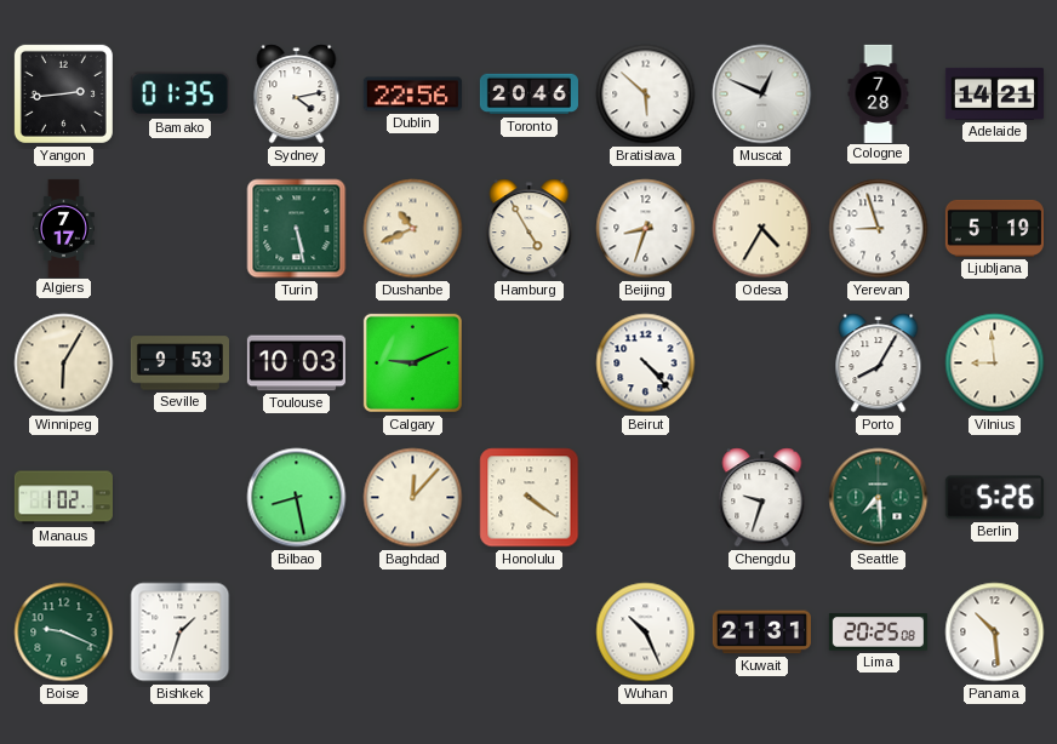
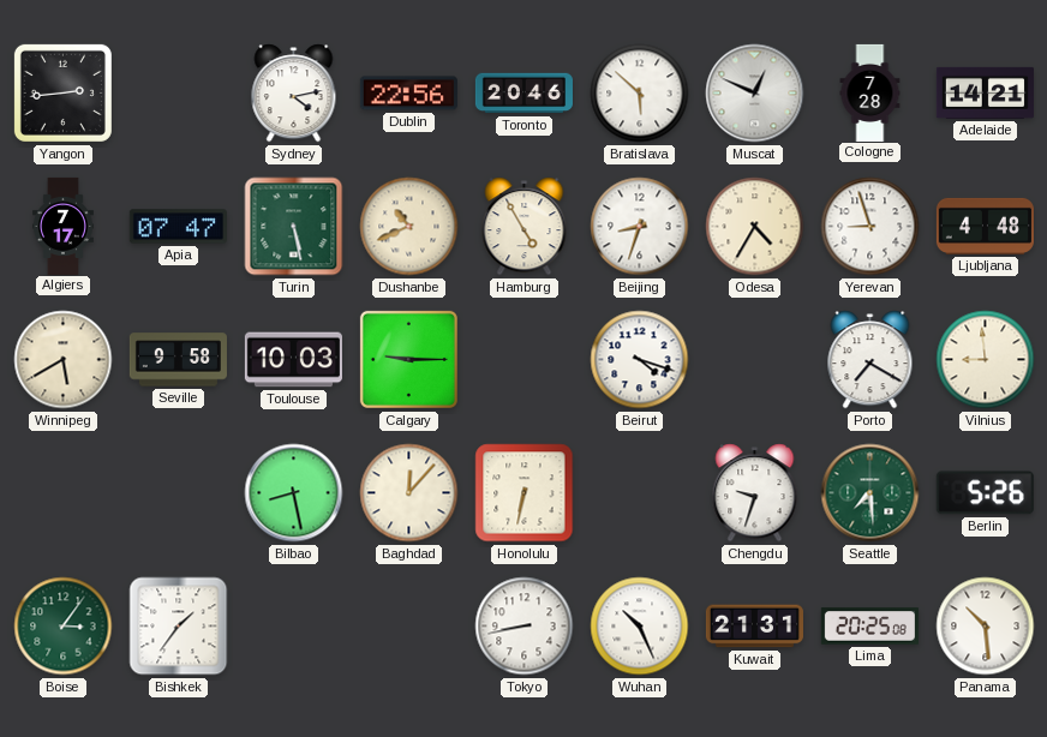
Bamako: 01:35 -> none (179, 95)
Apia: none -> 07:47 (178, 227)
Ljubljana: 5:19 -> 4:48 (985, 226)
Winnipeg: 6:05 -> 5:40 (64, 360)
Seville: 9:53 -> 9:58 (178, 360)
Calgary: 9:11 -> 9:15 (408, 359)
Beirut: 4:23 -> 4:18 (640, 360)
Porto: 8:05 -> 7:20 (870, 360)
Manaus: 1:02 -> none (63, 498)
Honolulu: 4:21 -> 6:32 (525, 493)
Boise: 9:19 -> 3:06 (64, 627)
Bishkek: 1:33 -> 1:36 (179, 627)
Tokyo: none -> 8:43 (525, 627)
